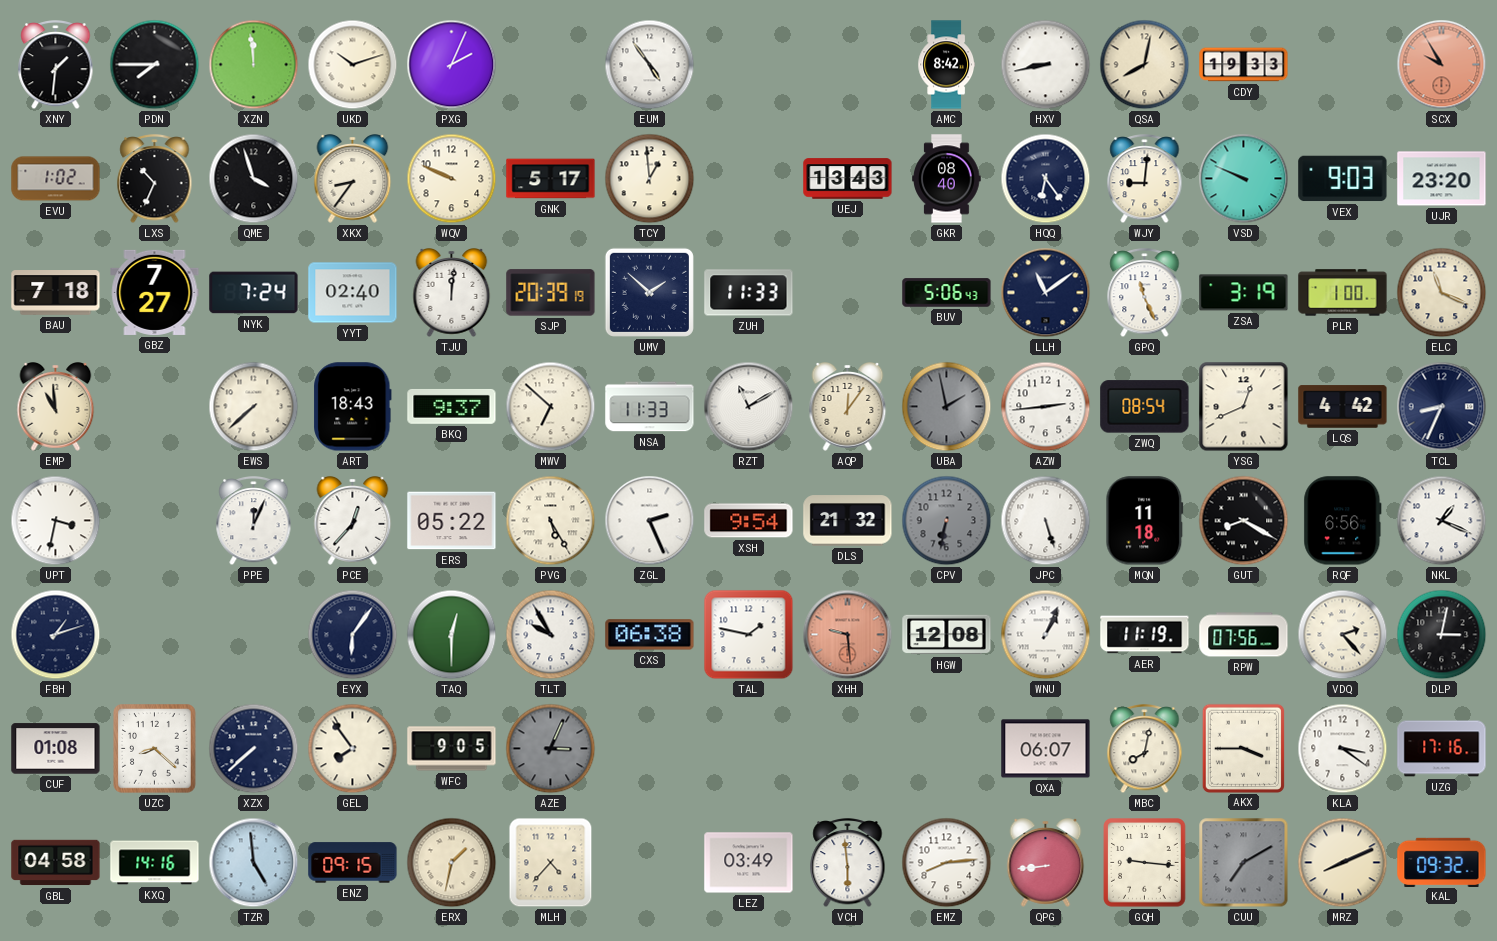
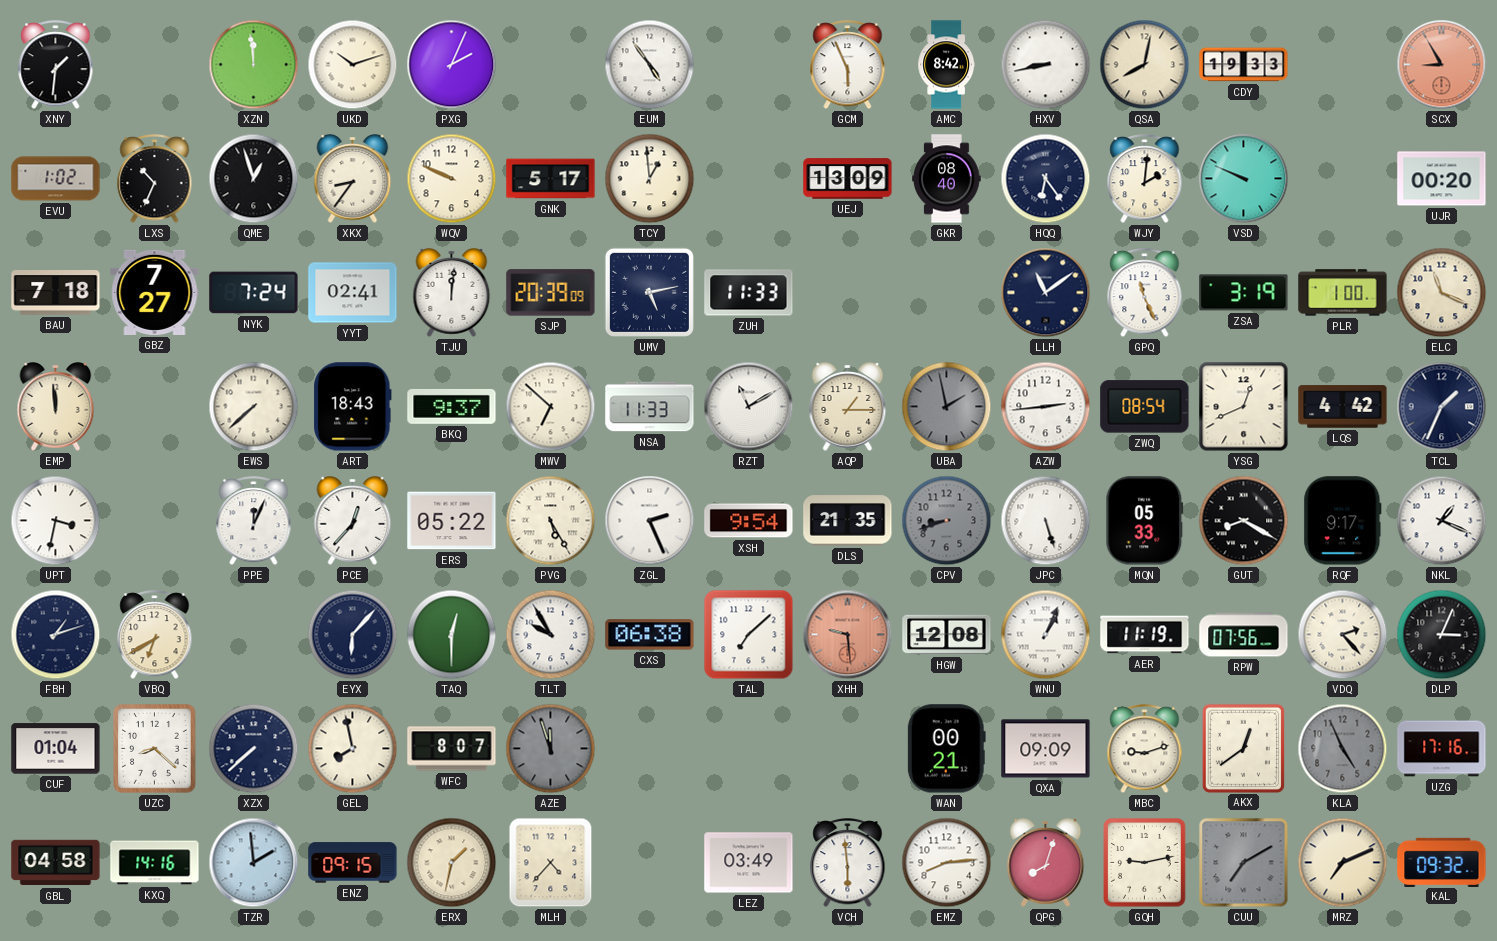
PDN: 7:45 -> none (155, 65)
GCM: none -> 5:56 (848, 66)
SCX: 9:55 -> 8:55 (1442, 65)
QME: 3:57 -> 12:57 (254, 179)
UEJ: 13:43 -> 13:09 (848, 179)
WJY: 9:01 -> 2:01 (1145, 180)
VEX: 9:03 -> none (1343, 179)
UJR: 23:20 -> 00:20 (1442, 179)
YYT: 02:40 -> 02:41 (353, 293)
SJP: 20:39:19 -> 20:39:09 (551, 293)
UMV: 1:52 -> 5:13 (649, 292)
BUV: 5:06 -> none (947, 293)
EMP: 10:59 -> 11:59 (56, 407)
AQP: 12:06 -> 1:15 (848, 407)
TCL: 8:34 -> 1:34 (1442, 407)
DLS: 21:32 -> 21:35 (848, 521)
CPV: 6:32 -> 8:42 (947, 521)
MQN: 11:18 -> 05:33 (1145, 521)
RQF: 6:56 -> 9:17 (1343, 521)
VBQ: none -> 6:40 (155, 636)
EYX: 6:06 -> 6:07 (353, 635)
TAL: 1:47 -> 7:08 (749, 635)
DLP: 3:02 -> 3:04 (1442, 635)
CUF: 01:08 -> 01:04 (56, 749)
GEL: 7:54 -> 7:58 (353, 749)
WFC: 9:05 -> 8:07 (452, 749)
AZE: 3:04 -> 11:57 (551, 749)
WAN: none -> 00:21 (946, 749)
QXA: 06:07 -> 09:09 (1046, 749)
MBC: 8:02 -> 9:12 (1145, 750)
AKX: 3:45 -> 12:39 (1243, 748)
KLA: 3:21 -> 4:56 (1343, 749)
KLA dial: white -> grey (1343, 749)
TZR: 4:59 -> 1:59 (254, 863)
QPG: 8:44 -> 8:03 (1046, 863)
GQH: 9:16 -> 9:13 (1145, 863)
MRZ: 8:11 -> 7:11 (1343, 863)
